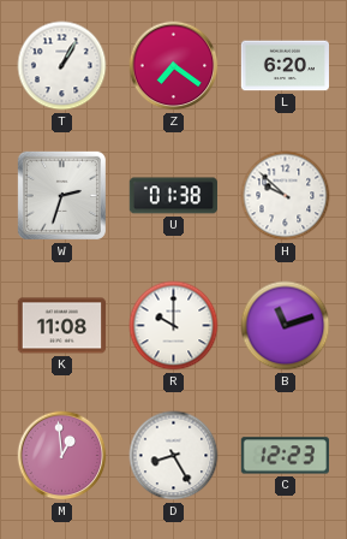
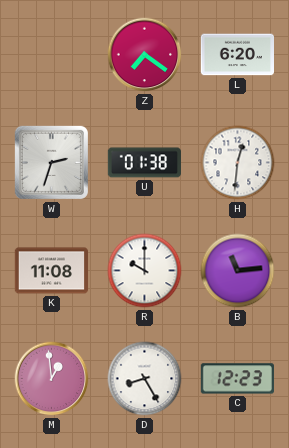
T: 1:05 -> none (62, 66)
H: 9:52 -> 12:31 (238, 163)
B: 11:12 -> 11:14 (238, 271)
